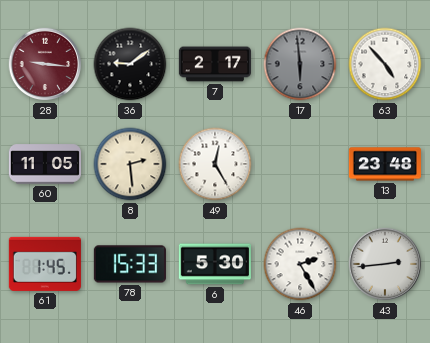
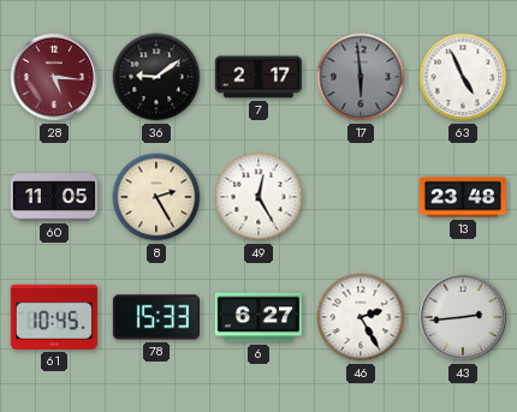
28: 9:16 -> 5:16 (54, 77)
63: 4:53 -> 4:56 (463, 77)
8: 2:29 -> 2:25 (156, 197)
61: 1:45 -> 10:45 (54, 317)
6: 5:30 -> 6:27 (258, 317)
